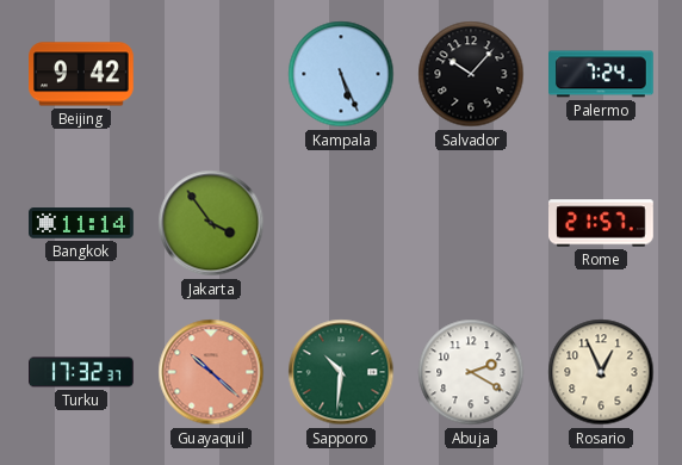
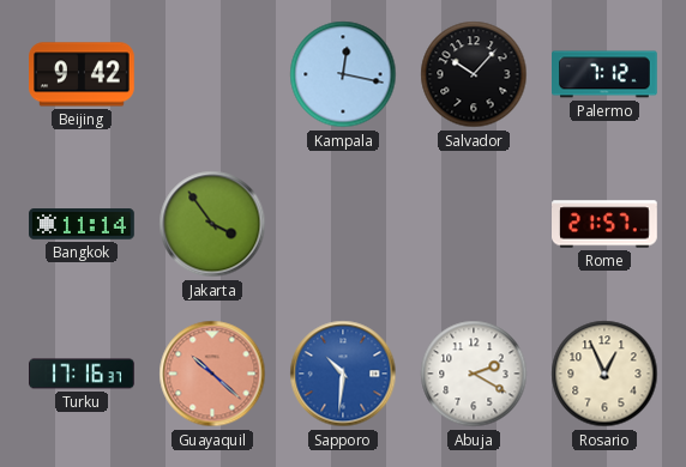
Kampala: 5:26 -> 12:17 (343, 74)
Palermo: 7:24 -> 7:12 (606, 74)
Turku: 17:32 -> 17:16 (82, 374)
Sapporo dial: green -> blue (343, 374)
